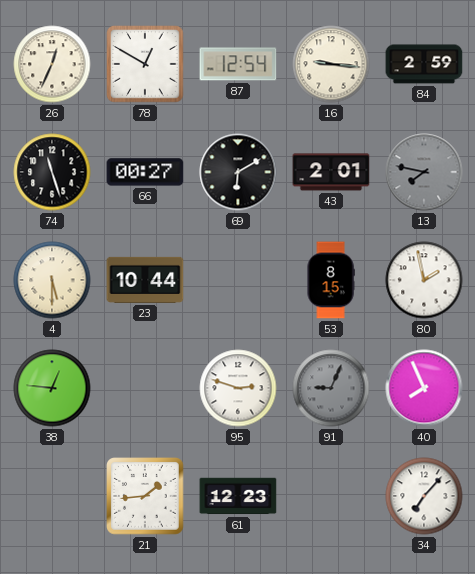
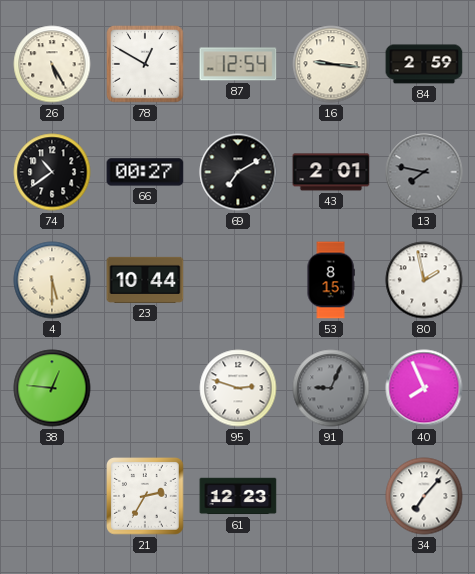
26: 12:34 -> 5:25 (52, 64)
74: 11:27 -> 10:39 (52, 172)
69: 6:10 -> 7:10 (238, 172)
21: 1:44 -> 2:35 (145, 496)
